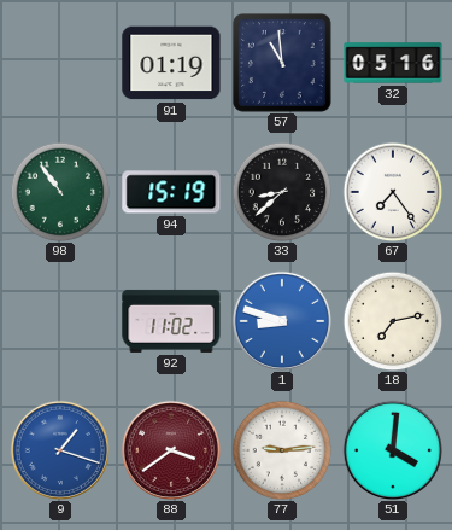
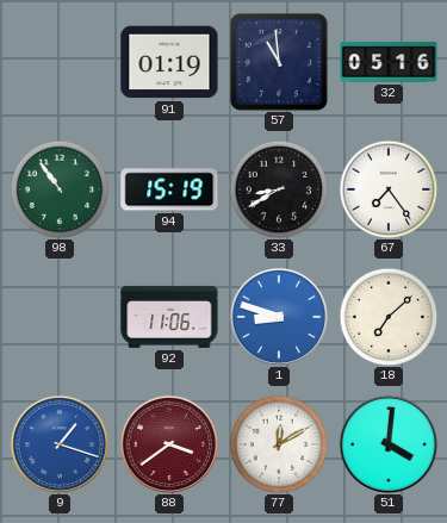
33: 8:38 -> 8:40 (279, 189)
92: 11:02 -> 11:06 (169, 317)
18: 7:13 -> 7:08 (389, 317)
77: 9:14 -> 12:10 (279, 444)
